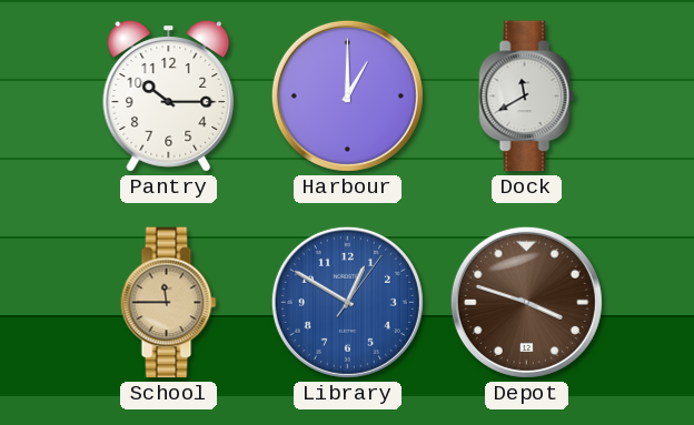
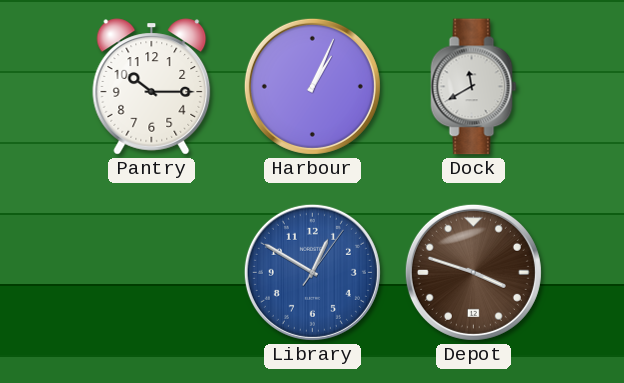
Harbour: 1:00 -> 1:04 (312, 86)
School: 11:45 -> none (169, 303)
